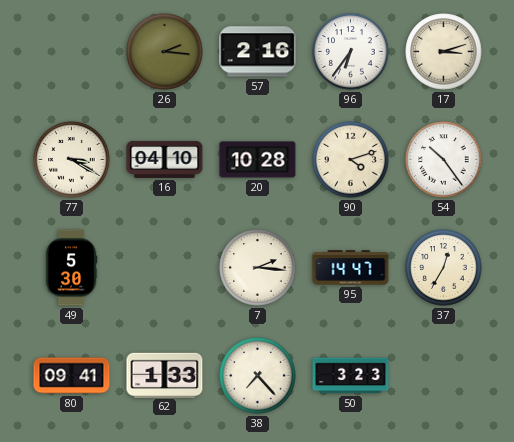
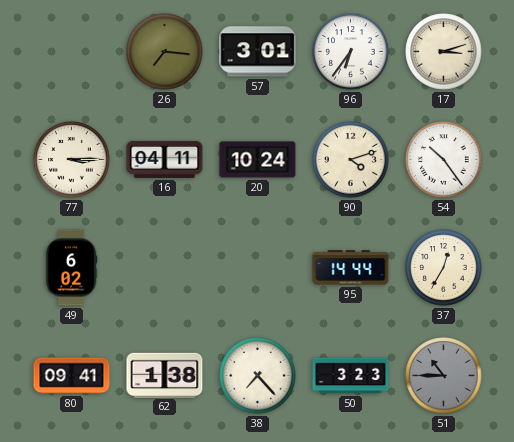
26: 2:16 -> 7:16 (165, 52)
57: 2:16 -> 3:01 (258, 52)
77: 3:20 -> 3:15 (72, 160)
16: 04:10 -> 04:11 (165, 159)
20: 10:28 -> 10:24 (258, 160)
49: 5:30 -> 6:02 (71, 268)
7: 2:16 -> none (258, 268)
95: 14:47 -> 14:44 (351, 268)
62: 1:33 -> 1:38 (165, 375)
51: none -> 10:45 (444, 376)
